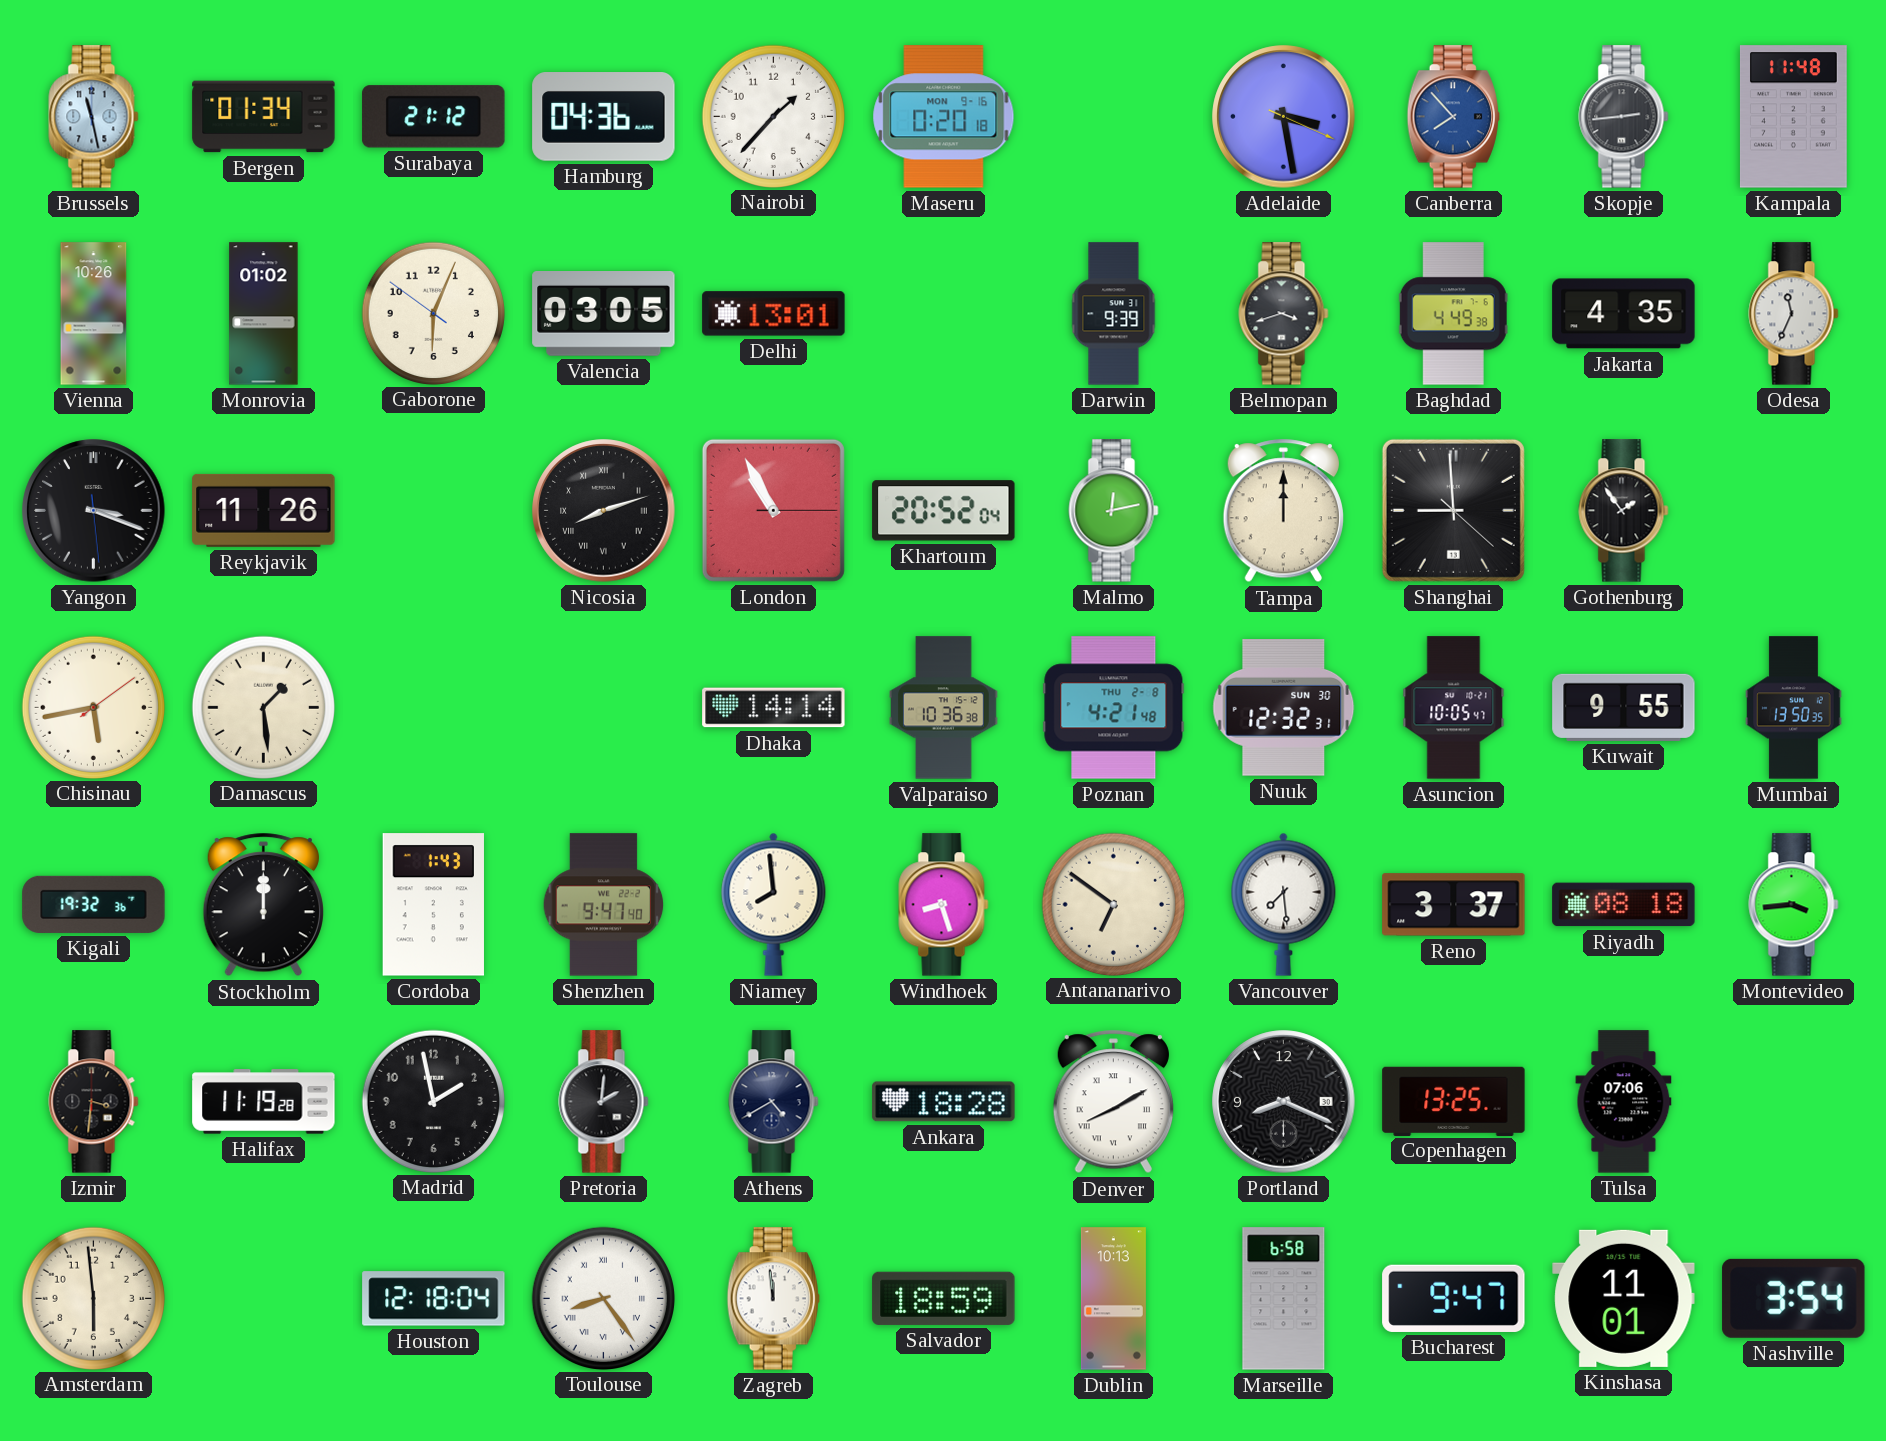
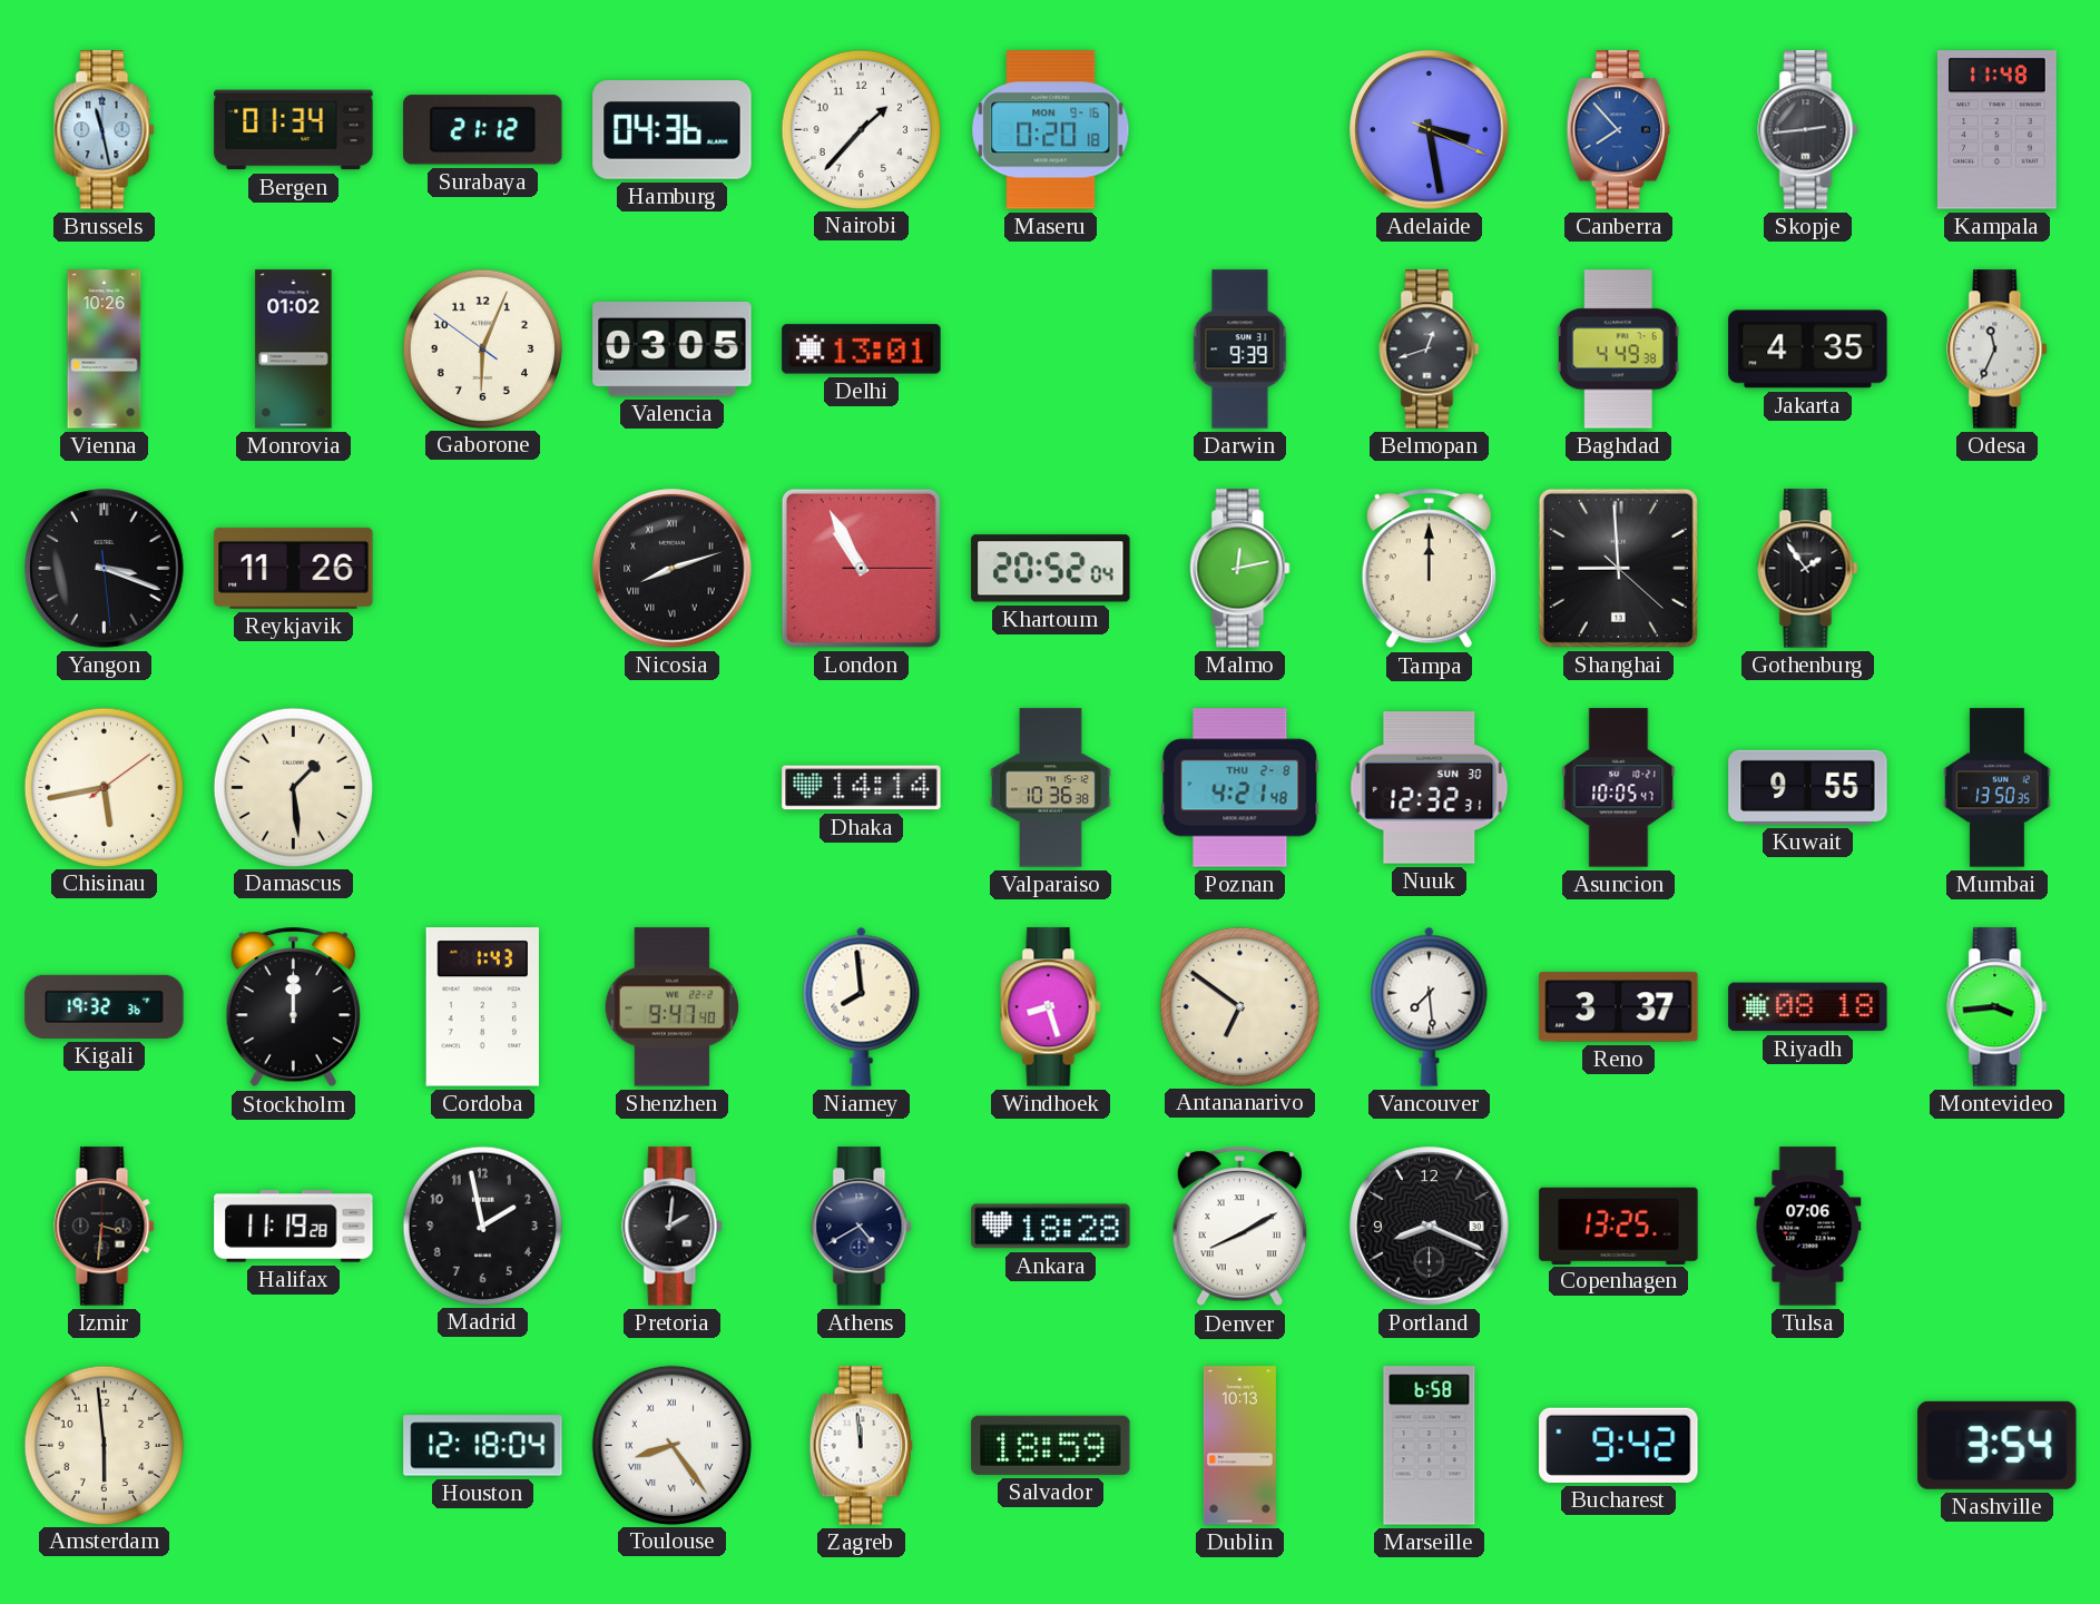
Belmopan: 3:42 -> 12:42 (1430, 350)
Bucharest: 9:47 -> 9:42 (1619, 1445)
Kinshasa: 11:01 -> none (1624, 1298)
